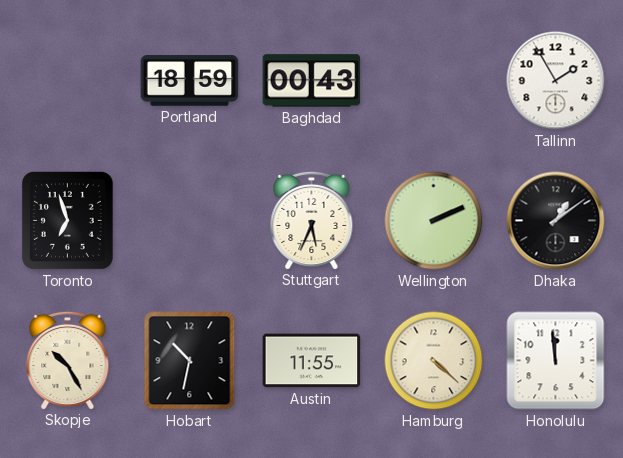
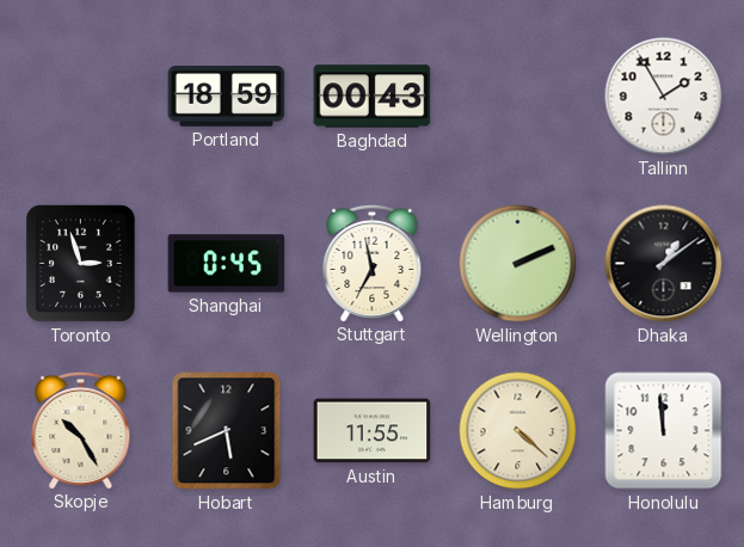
Toronto: 6:57 -> 2:57 (80, 263)
Shanghai: none -> 0:45 (227, 264)
Stuttgart: 5:34 -> 6:58 (373, 263)
Hobart: 10:32 -> 5:41 (227, 431)
